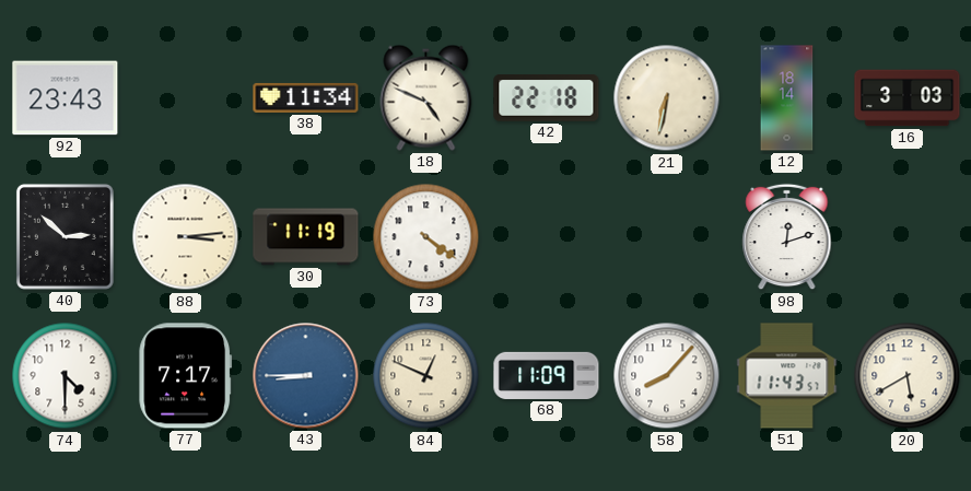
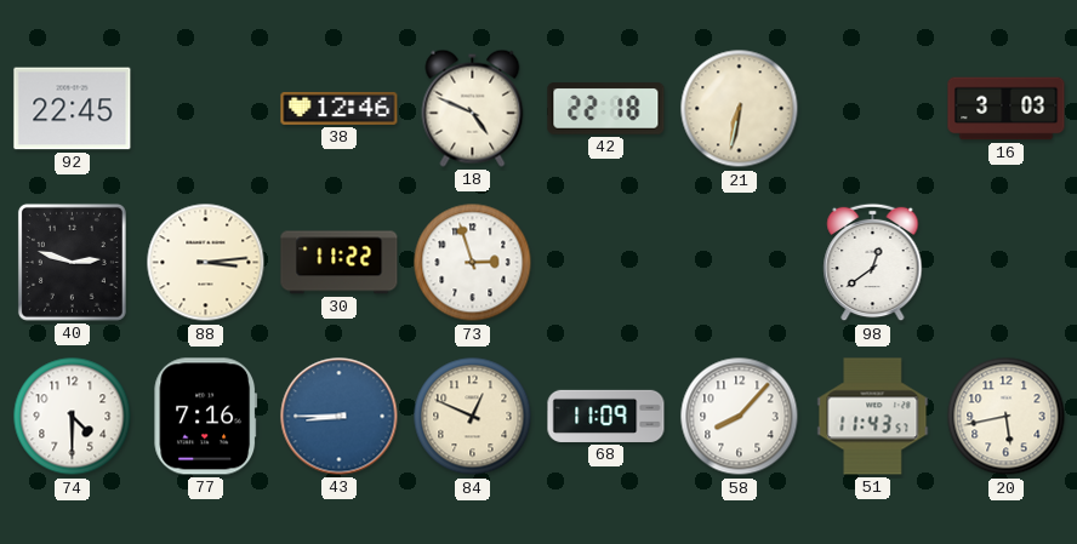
92: 23:43 -> 22:45 (73, 109)
38: 11:34 -> 12:46 (340, 108)
12: 18:14 -> none (787, 98)
40: 2:52 -> 2:48 (72, 262)
30: 11:19 -> 11:22 (340, 263)
73: 4:21 -> 2:57 (473, 263)
98: 12:12 -> 12:39 (873, 263)
77: 7:17 -> 7:16 (206, 417)
20: 5:40 -> 5:43 (1007, 417)
